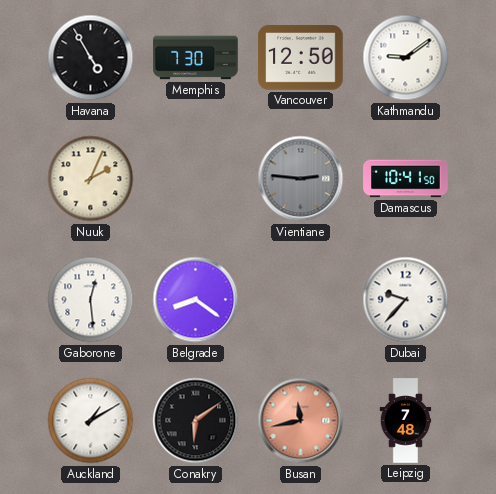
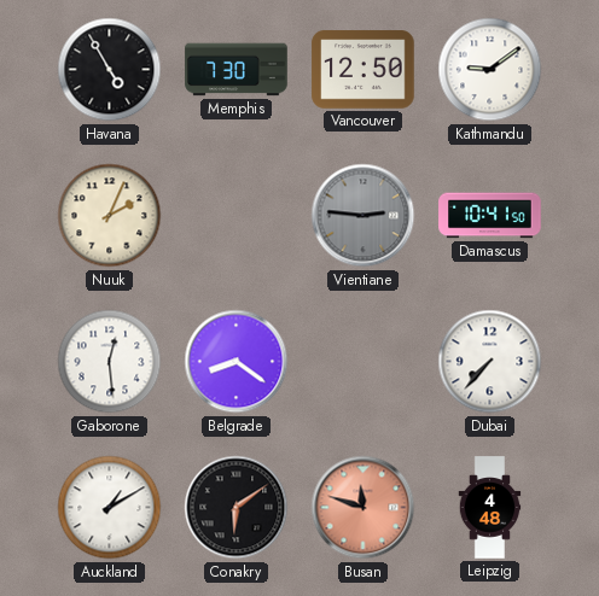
Dubai: 9:37 -> 7:37 (490, 362)
Busan: 11:43 -> 11:48 (364, 508)
Leipzig: 7:48 -> 4:48 (490, 508)
